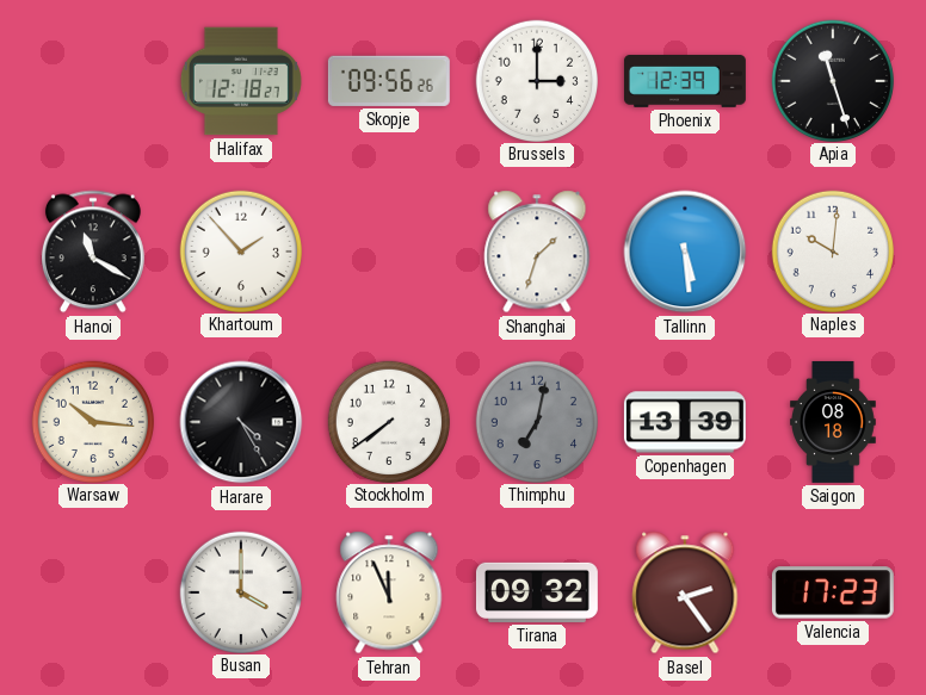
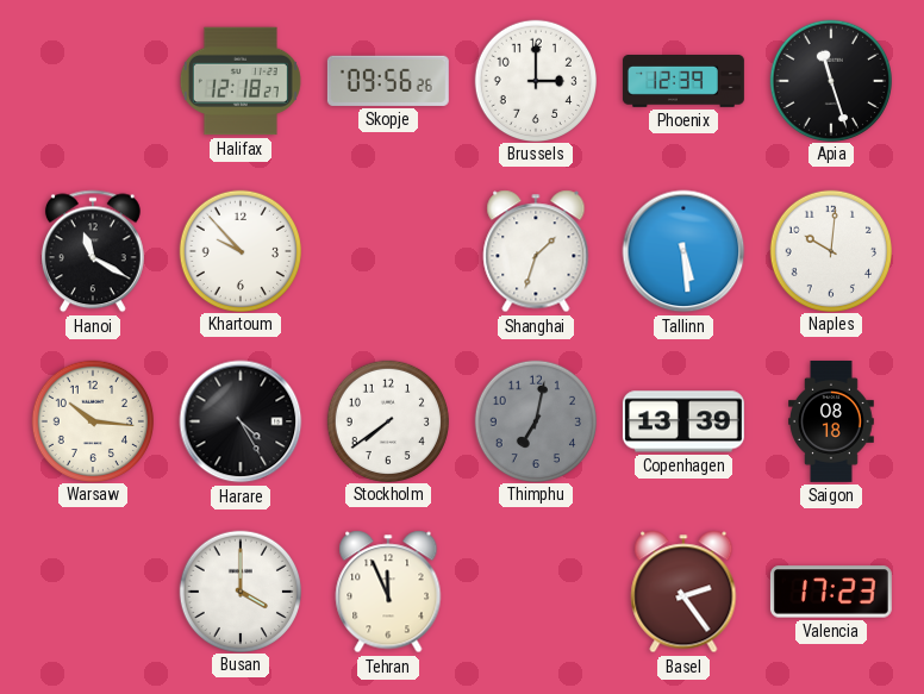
Khartoum: 1:53 -> 9:53 (239, 250)
Tirana: 09:32 -> none (537, 592)
